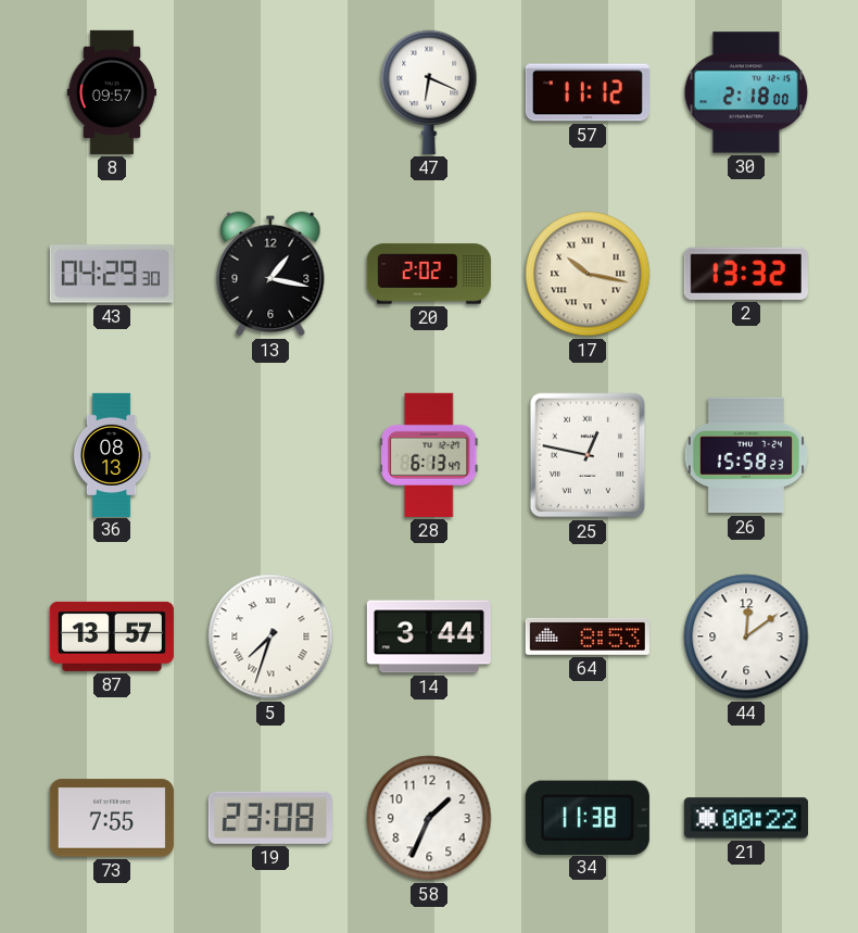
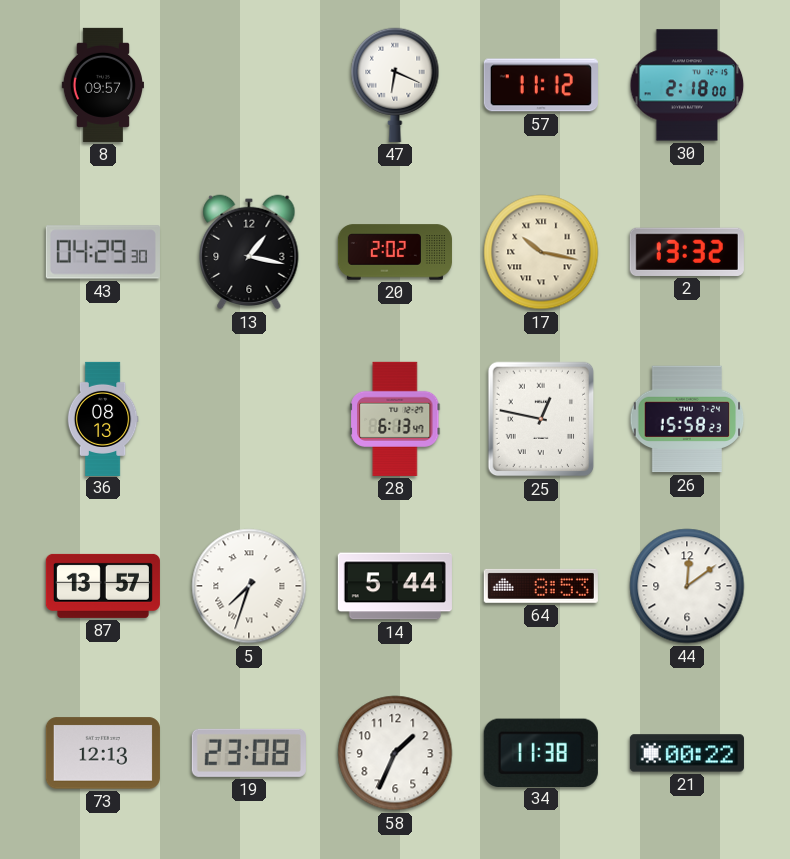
14: 3:44 -> 5:44 (395, 586)
73: 7:55 -> 12:13 (103, 753)
